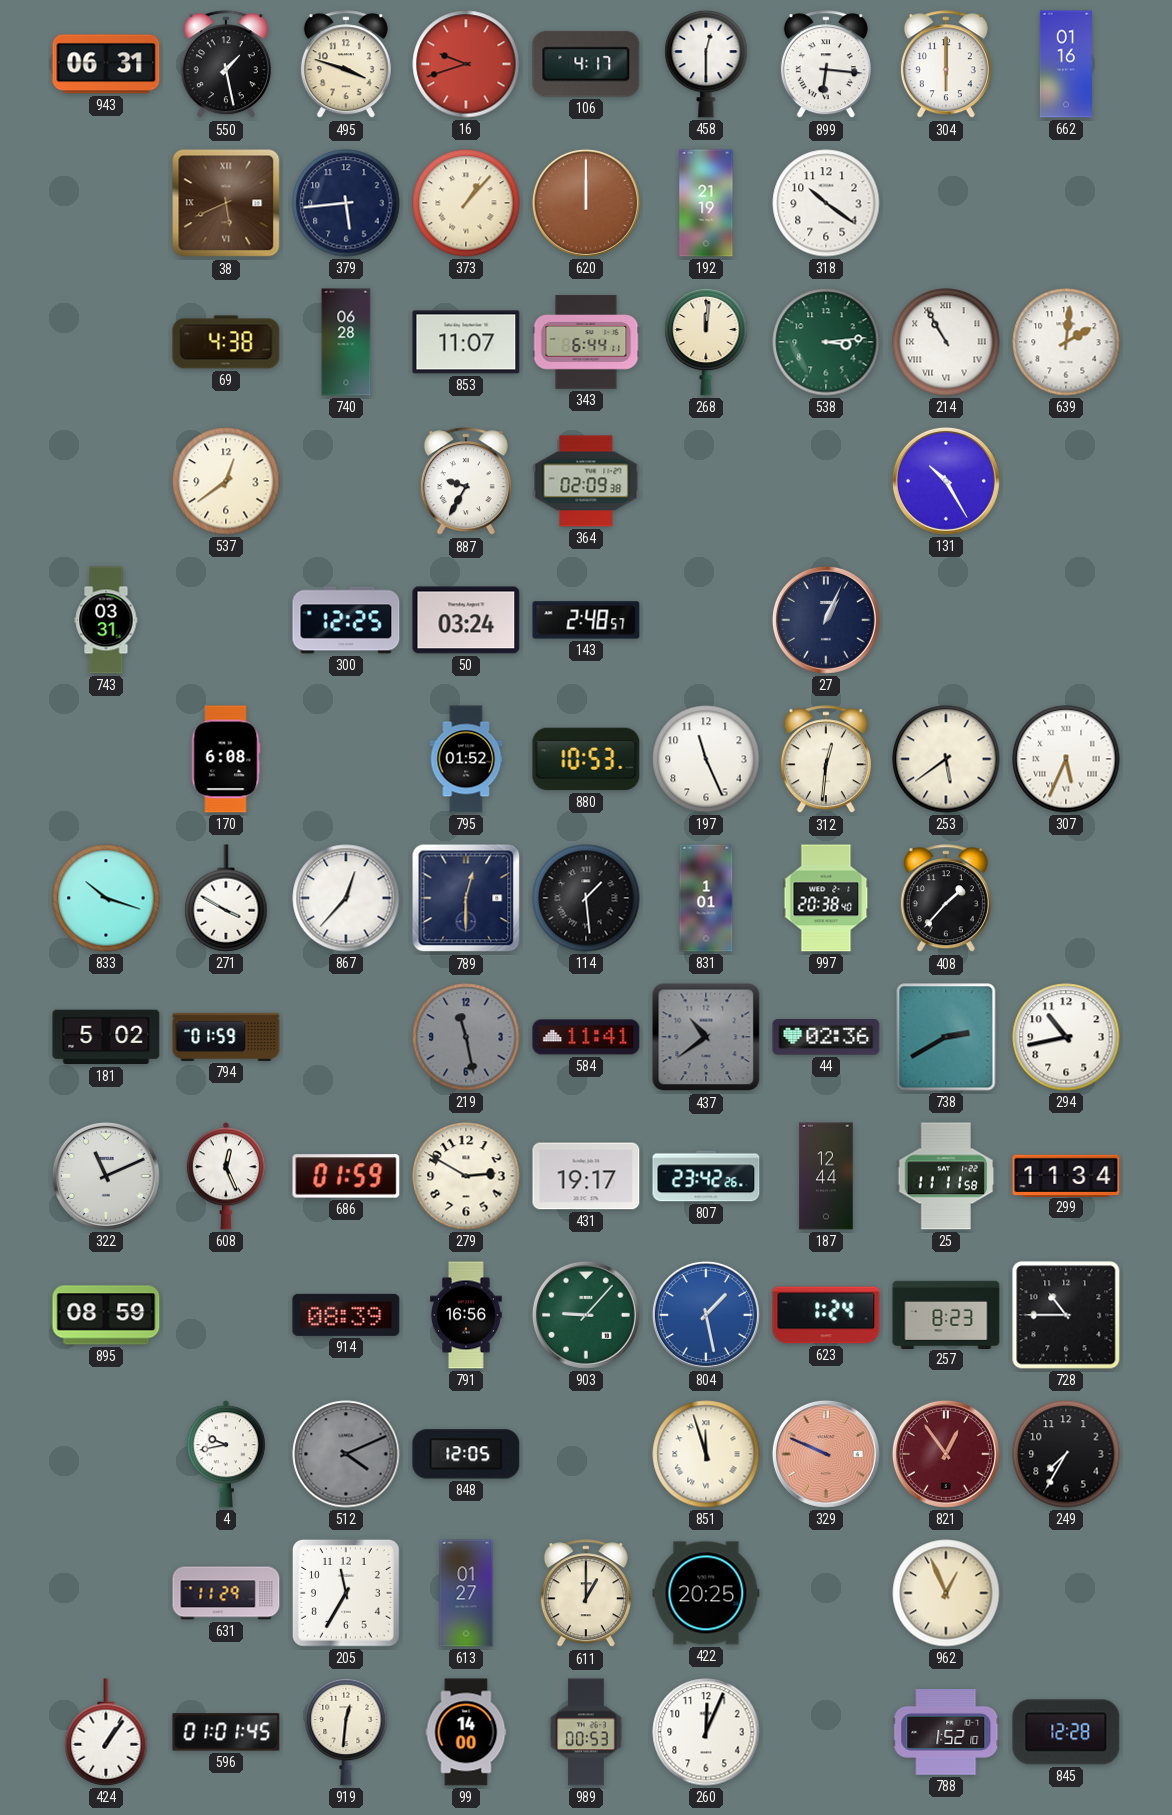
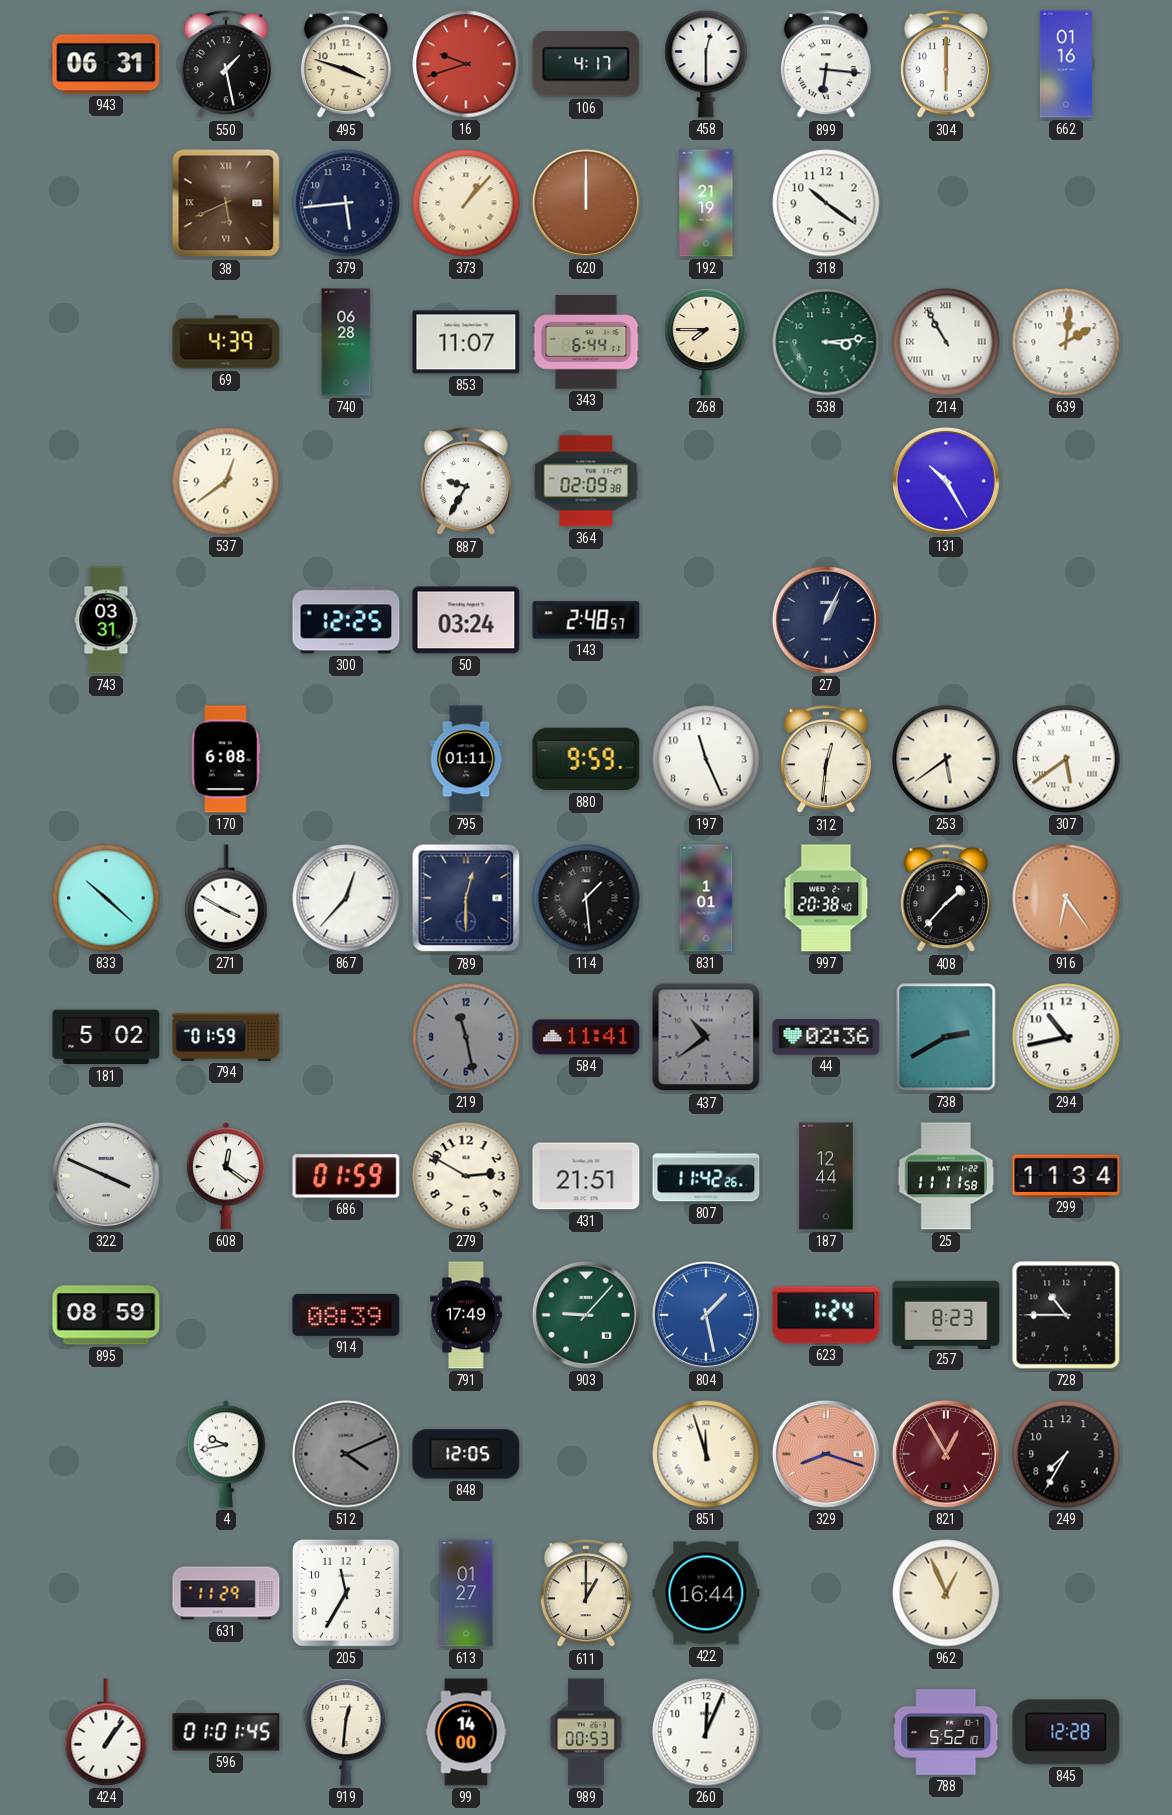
69: 4:38 -> 4:39 (226, 342)
268: 12:01 -> 7:45 (706, 342)
795: 01:52 -> 01:11 (466, 759)
880: 10:53 -> 9:59 (586, 759)
307: 5:34 -> 5:39 (1066, 759)
833: 10:18 -> 10:22 (106, 898)
916: none -> 6:24 (1066, 898)
322: 11:11 -> 3:49 (106, 1176)
608: 12:26 -> 12:21 (226, 1176)
431: 19:17 -> 21:51 (586, 1176)
807: 23:42 -> 11:42 (706, 1176)
791: 16:56 -> 17:49 (466, 1315)
329: 9:49 -> 8:18 (826, 1454)
821: 12:54 -> 12:55 (946, 1454)
422: 20:25 -> 16:44 (706, 1593)
788: 1:52 -> 5:52 (946, 1733)
